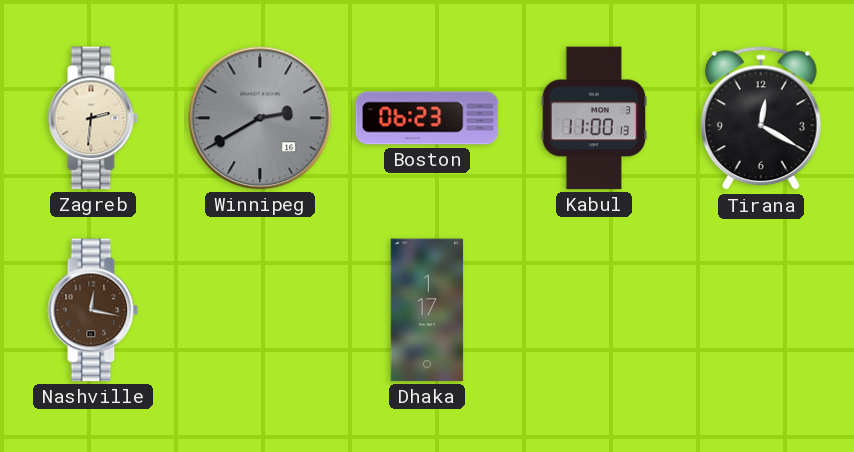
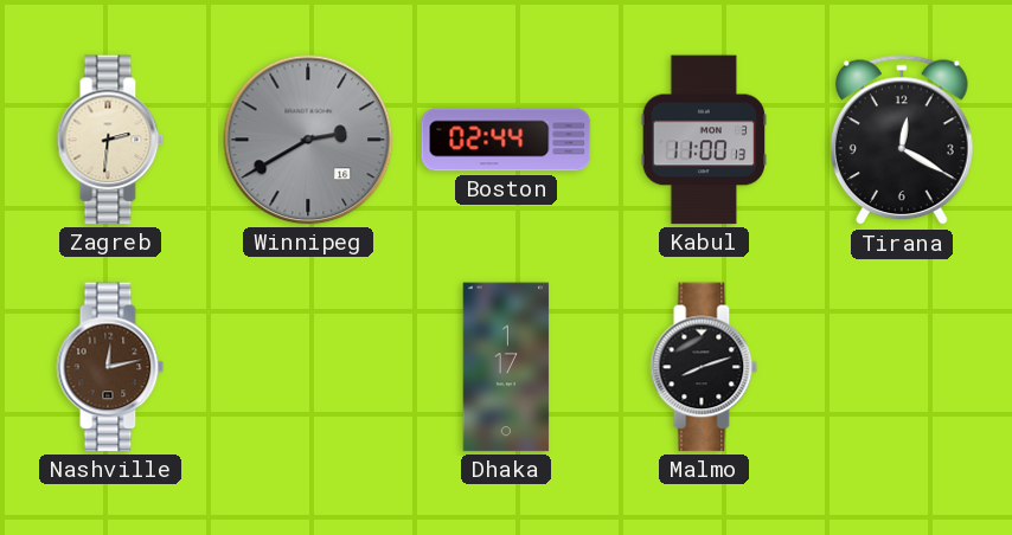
Boston: 06:23 -> 02:44 (506, 140)
Nashville: 12:17 -> 12:13 (110, 367)
Malmo: none -> 8:12 (704, 367)
